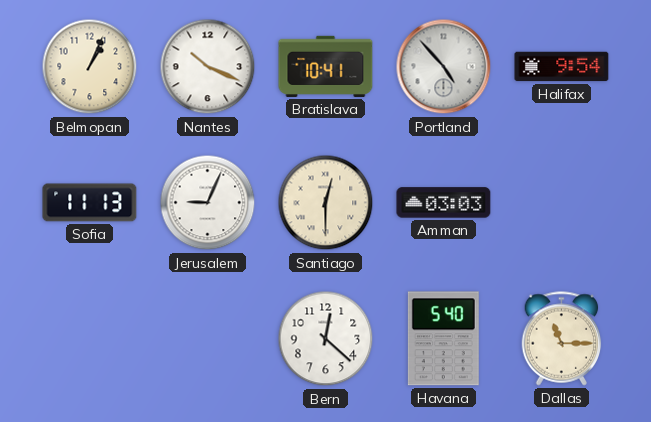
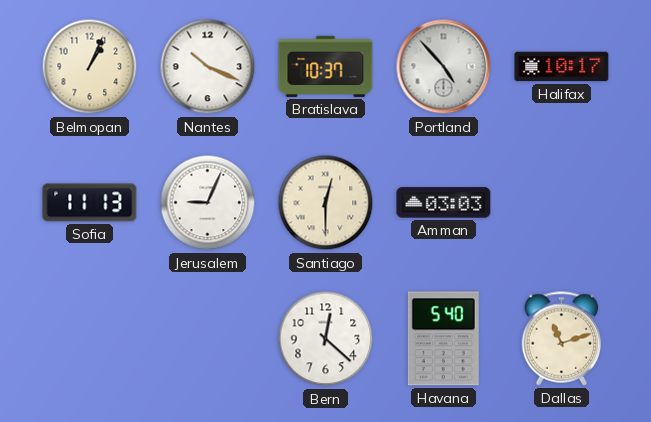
Bratislava: 10:41 -> 10:37 (326, 66)
Halifax: 9:54 -> 10:17 (562, 67)
Dallas: 11:15 -> 11:12 (562, 339)
